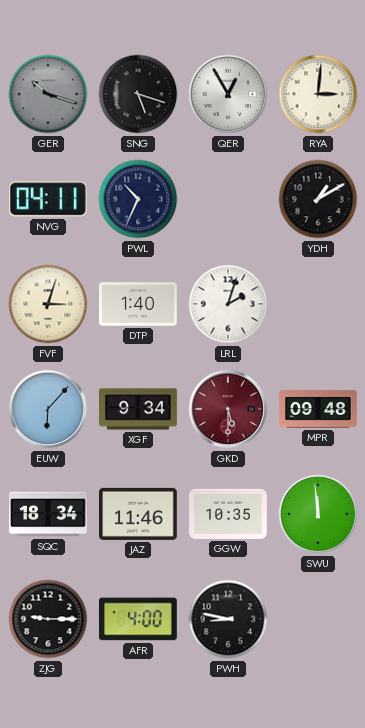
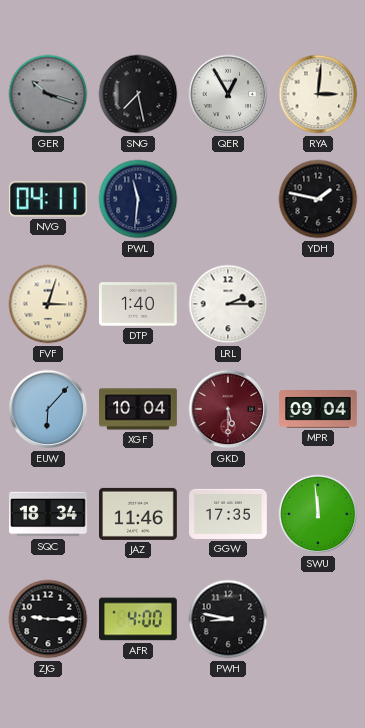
SNG: 5:18 -> 7:28 (138, 94)
PWL: 10:34 -> 11:31 (138, 199)
YDH: 1:10 -> 1:47 (318, 199)
LRL: 2:03 -> 2:15 (228, 304)
XGF: 9:34 -> 10:04 (138, 409)
MPR: 09:48 -> 09:04 (318, 409)
GGW: 10:35 -> 17:35 (228, 514)
